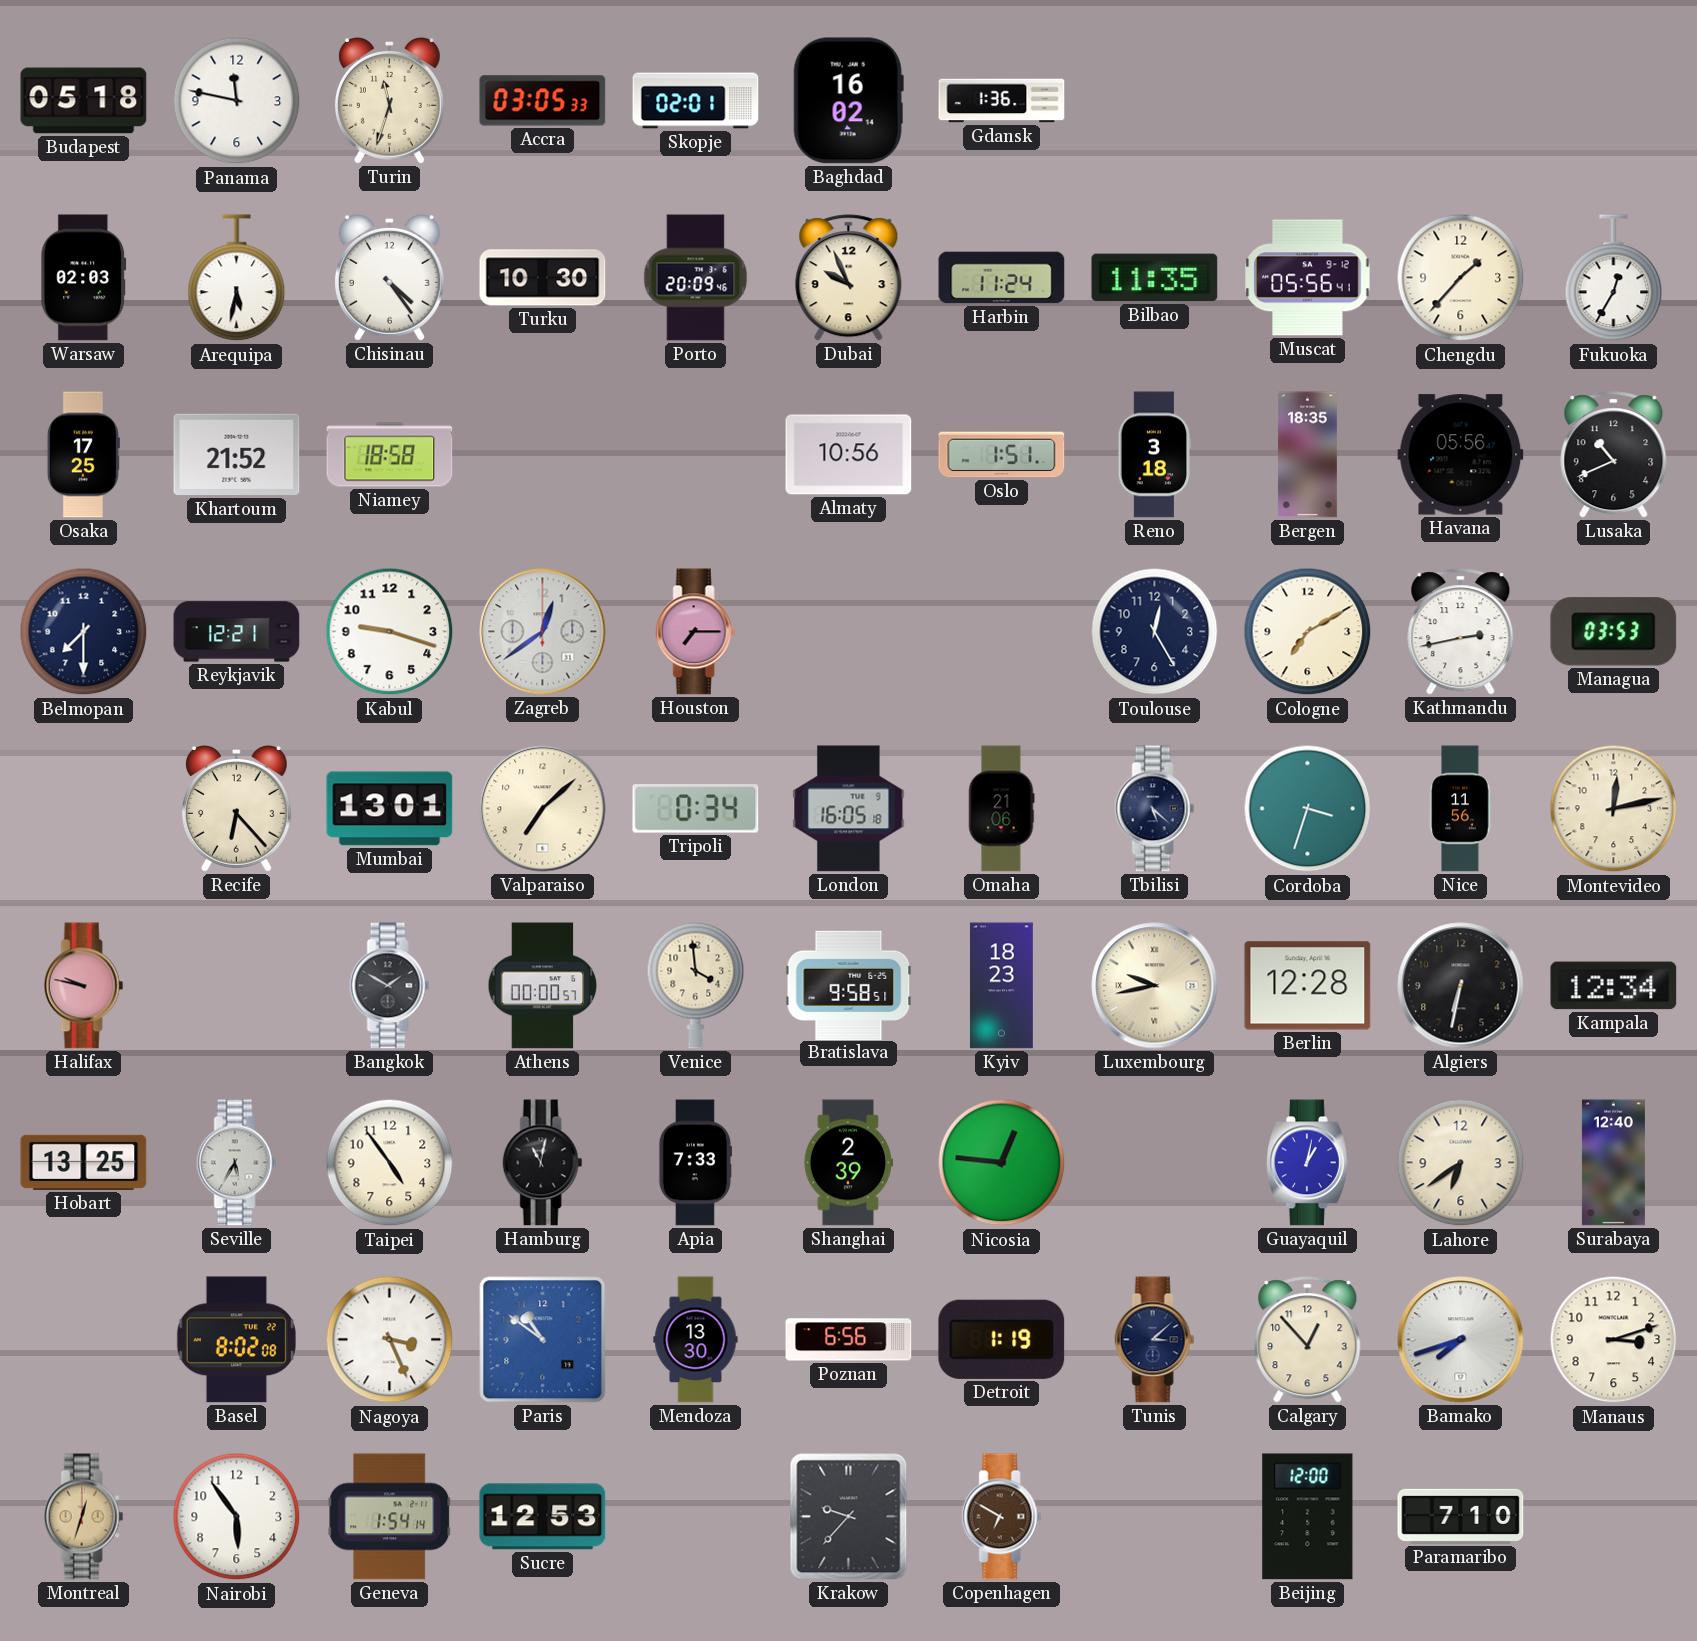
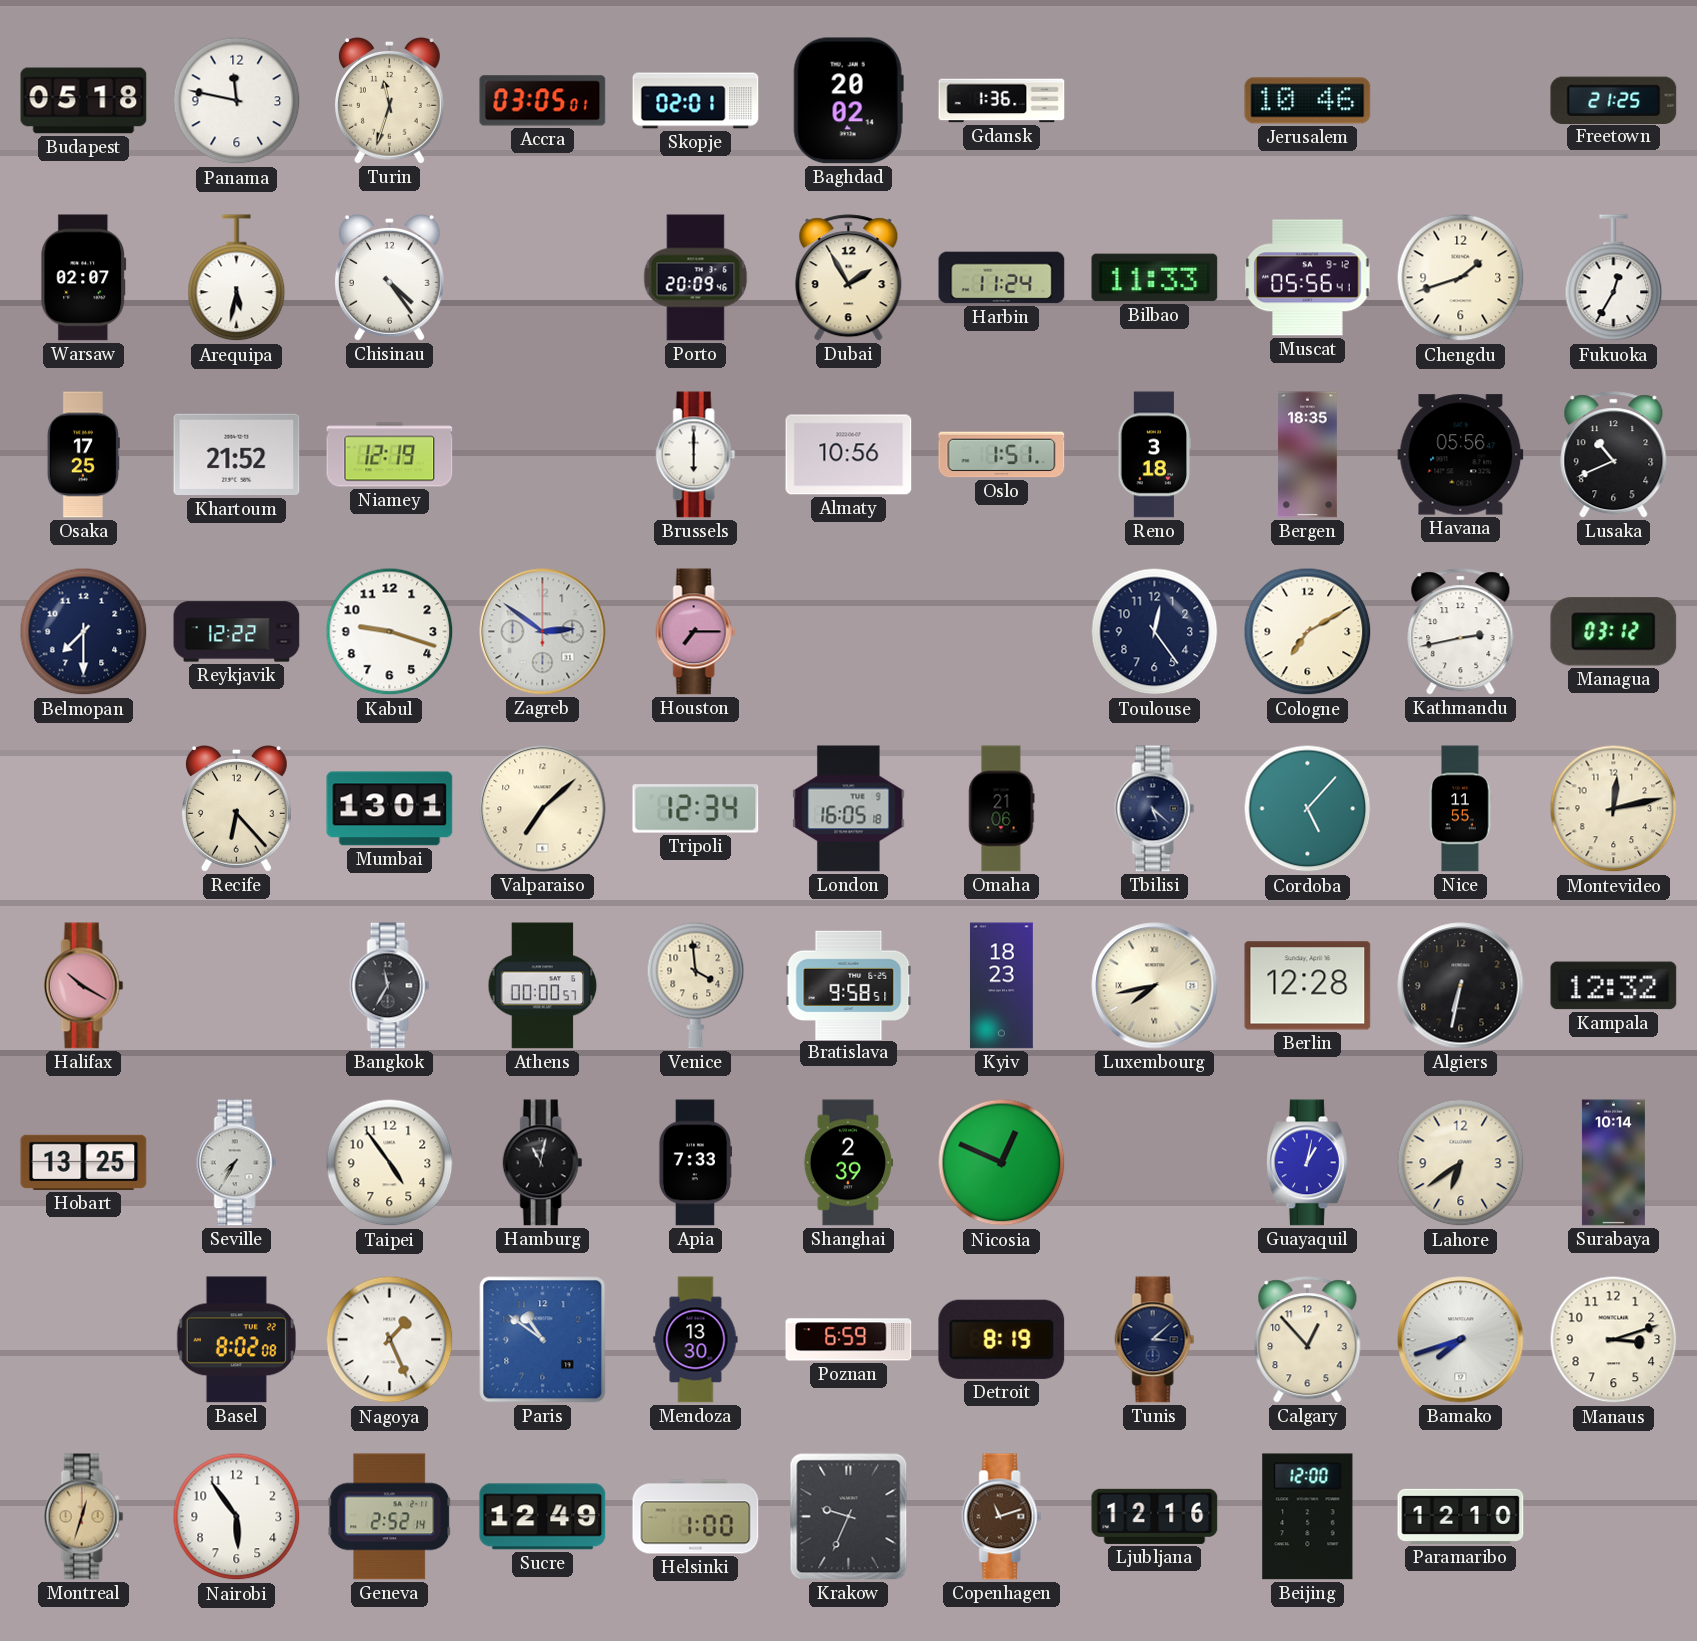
Accra: 03:05:33 -> 03:05:01 (543, 101)
Baghdad: 16:02 -> 20:02 (848, 101)
Jerusalem: none -> 10:46 (1308, 101)
Freetown: none -> 21:25 (1614, 100)
Warsaw: 02:03 -> 02:07 (84, 278)
Turku: 10:30 -> none (543, 278)
Dubai: 9:56 -> 1:55 (849, 278)
Bilbao: 11:35 -> 11:33 (1155, 278)
Chengdu: 1:37 -> 1:42 (1461, 278)
Niamey: 18:58 -> 12:19 (390, 455)
Brussels: none -> 6:00 (696, 455)
Reykjavik: 12:21 -> 12:22 (237, 632)
Zagreb: 12:39 -> 2:51 (543, 632)
Toulouse: 12:25 -> 12:24 (1155, 632)
Managua: 03:53 -> 03:12 (1614, 632)
Tripoli: 0:34 -> 12:34 (696, 809)
Cordoba: 3:33 -> 5:07 (1308, 809)
Nice: 11:56 -> 11:55 (1460, 809)
Halifax: 9:47 -> 10:20 (84, 986)
Bangkok: 1:50 -> 11:35 (390, 986)
Luxembourg: 9:43 -> 7:43 (1155, 986)
Kampala: 12:34 -> 12:32 (1614, 986)
Seville: 5:35 -> 7:35 (237, 1163)
Nicosia: 12:46 -> 12:49 (1002, 1163)
Surabaya: 12:40 -> 10:14 (1613, 1163)
Nagoya: 3:26 -> 1:26 (390, 1340)
Poznan: 6:56 -> 6:59 (849, 1340)
Detroit: 1:19 -> 8:19 (1002, 1339)
Geneva: 1:54 -> 2:52 (390, 1517)
Sucre: 12:53 -> 12:49 (543, 1517)
Helsinki: none -> 1:00 (696, 1517)
Krakow: 9:37 -> 9:34 (849, 1517)
Copenhagen: 6:50 -> 11:12 (1002, 1517)
Ljubljana: none -> 12:16 (1155, 1516)
Paramaribo: 7:10 -> 12:10 (1461, 1516)
